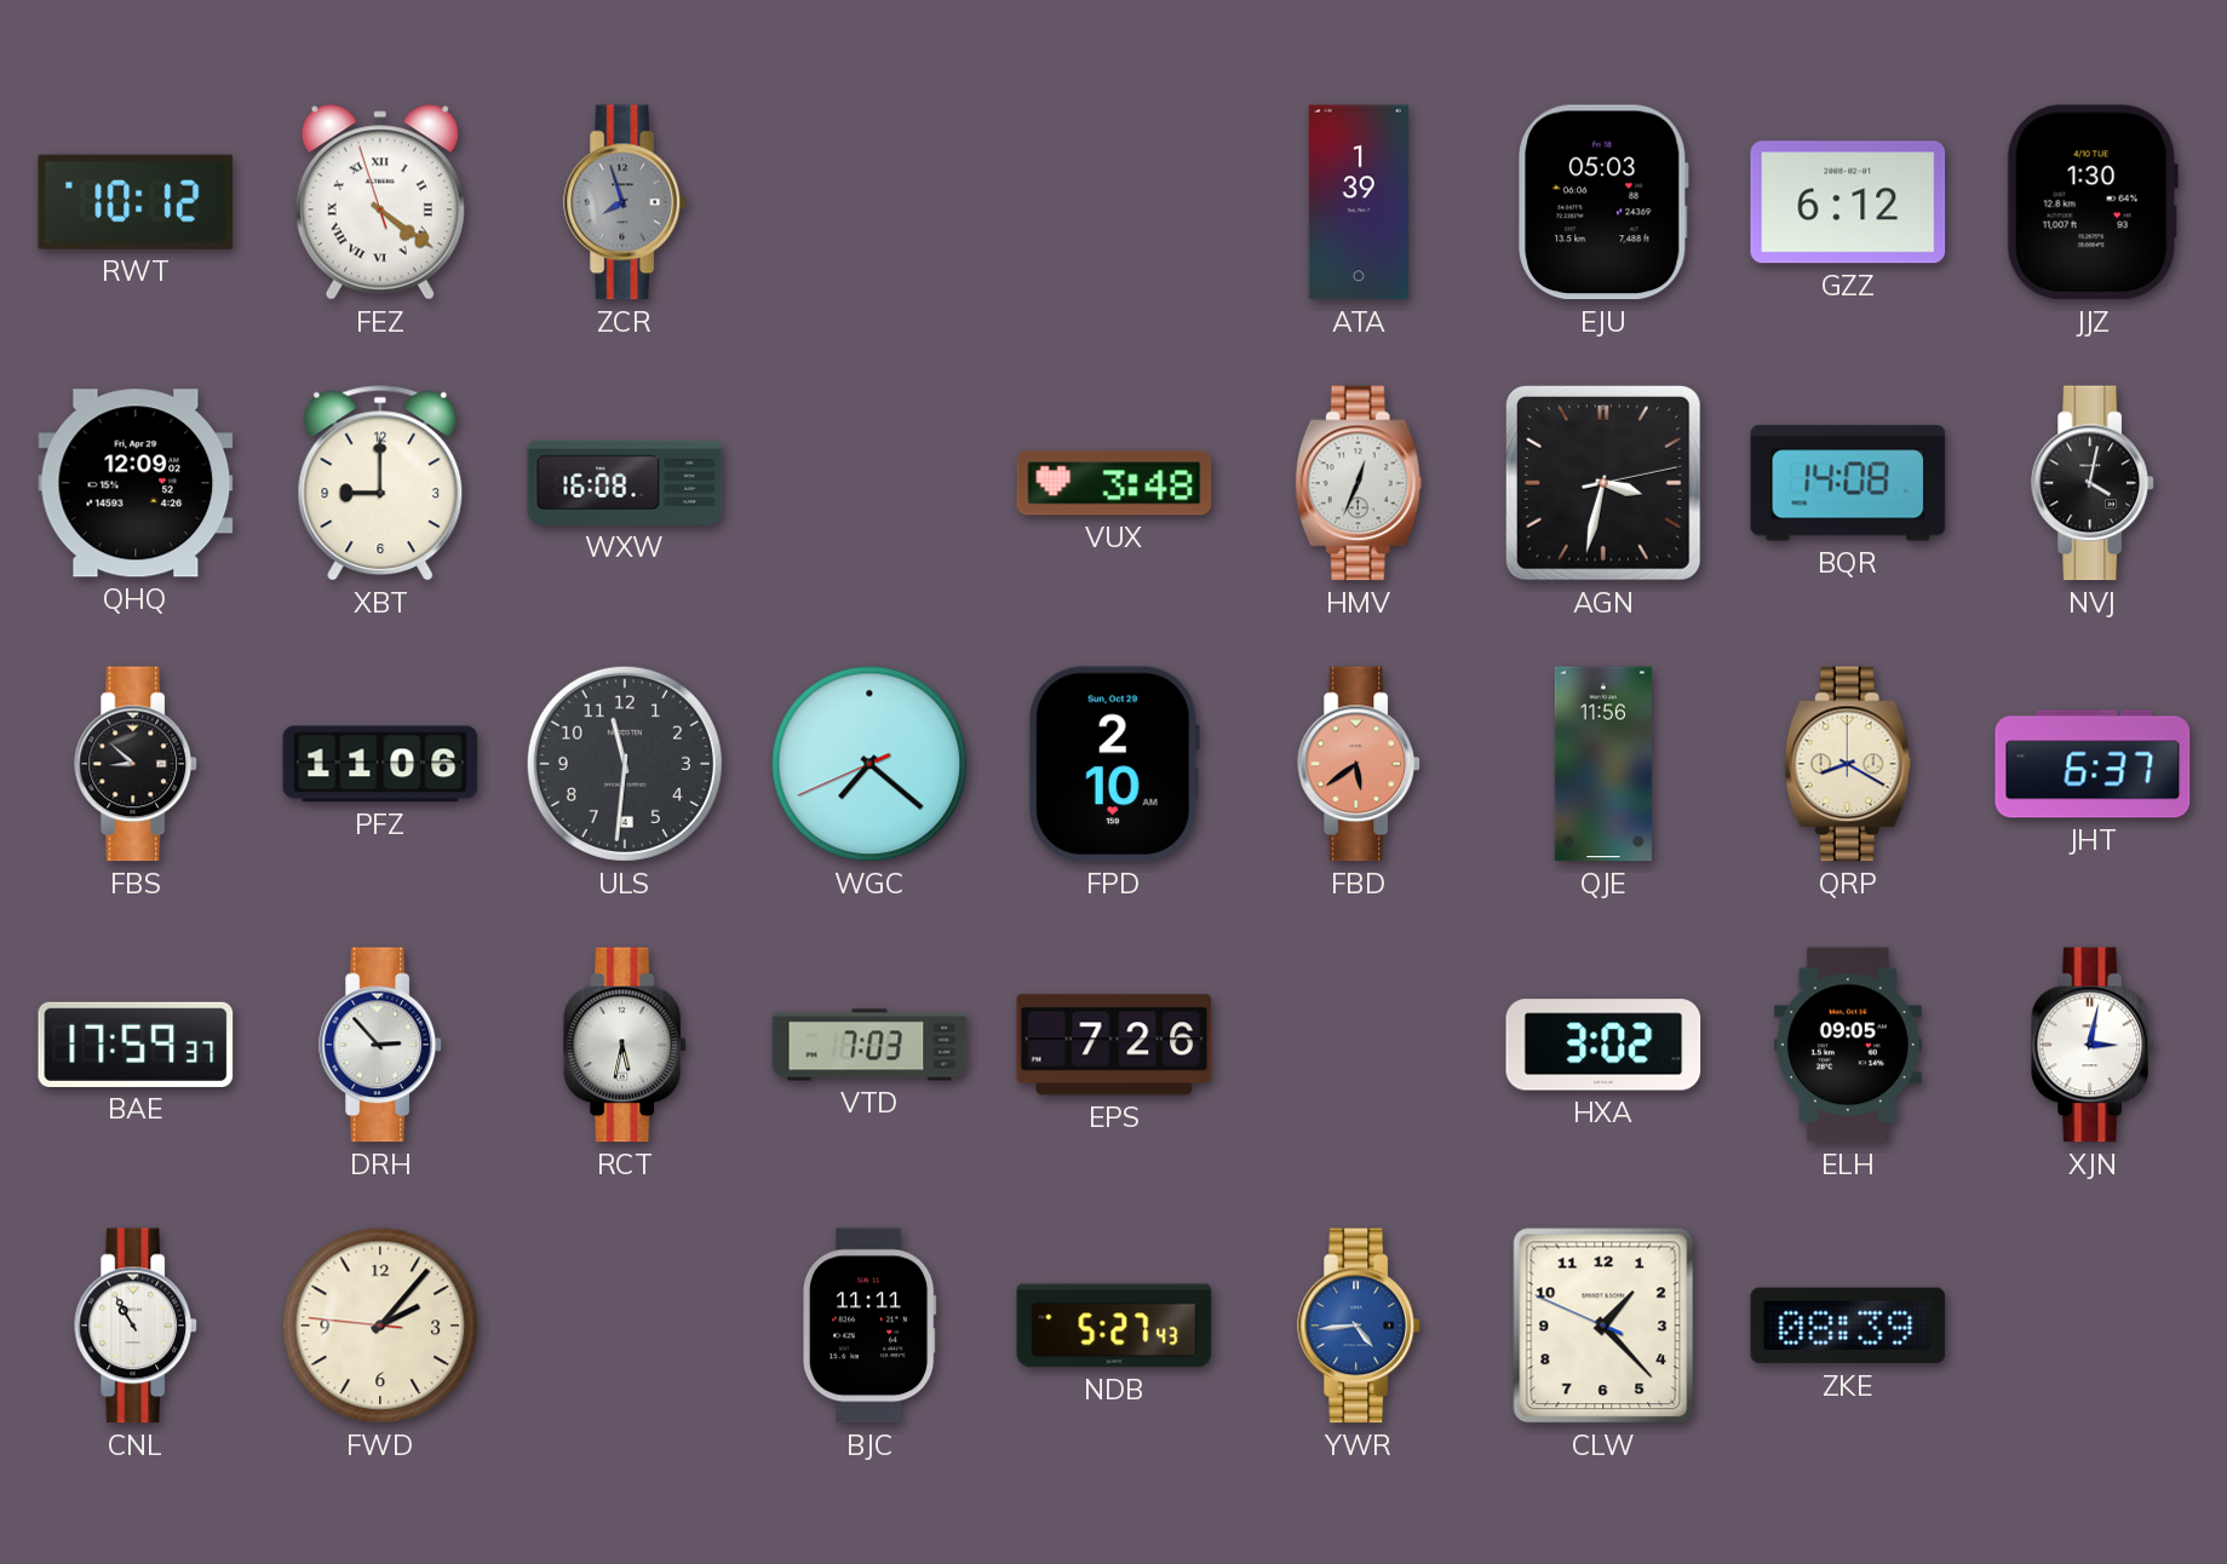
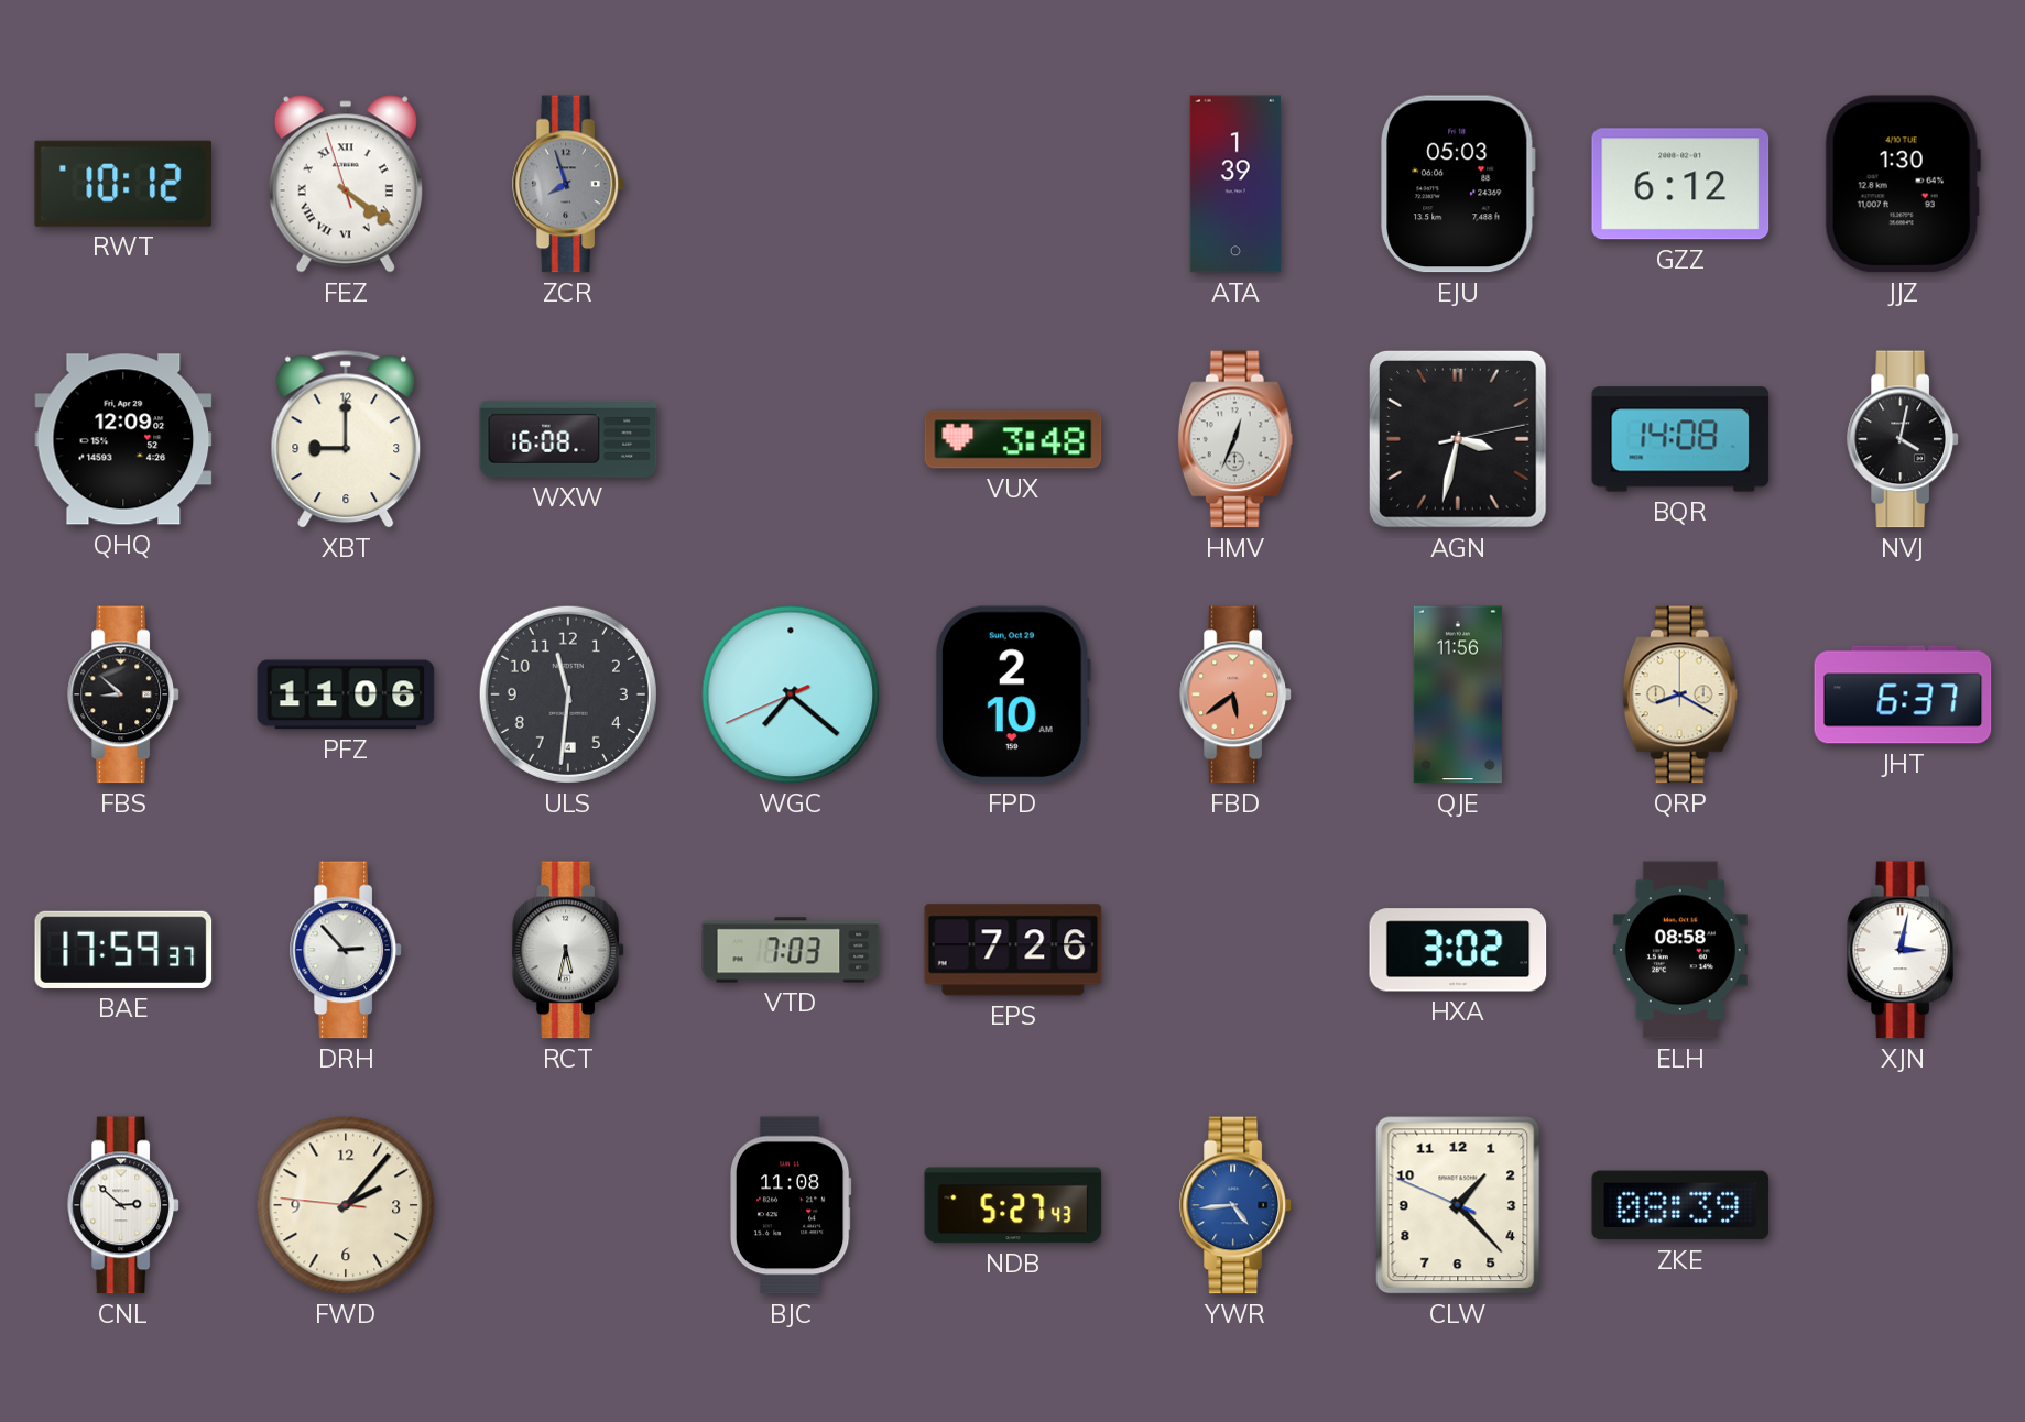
ELH: 09:05 -> 08:58 (1680, 950)
CNL: 10:55 -> 2:52 (123, 1205)
BJC: 11:11 -> 11:08 (791, 1205)
